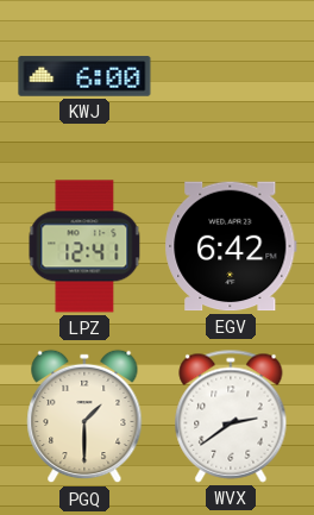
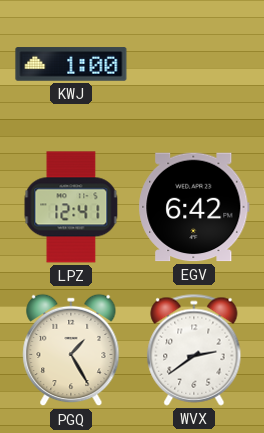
KWJ: 6:00 -> 1:00 (71, 64)
PGQ: 1:30 -> 1:25 (71, 350)
